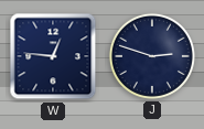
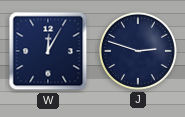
W: 12:46 -> 12:05 (48, 51)
